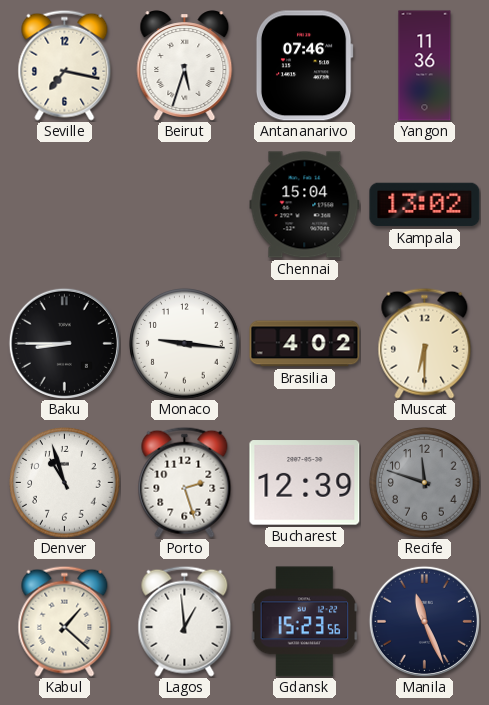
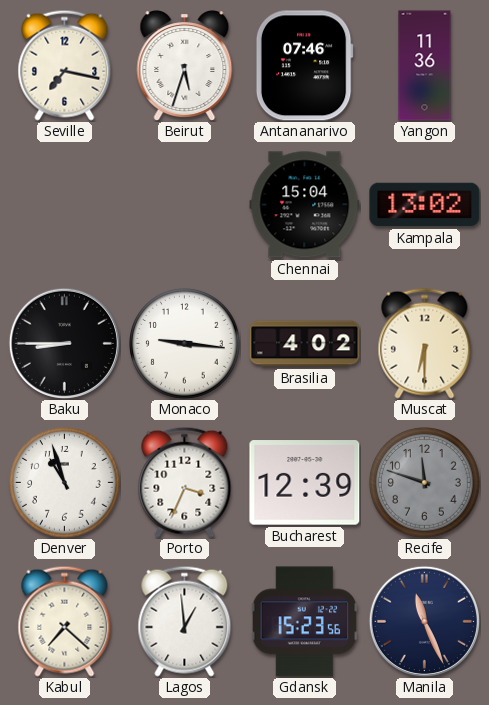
Porto: 2:27 -> 3:34 (185, 482)
Kabul: 1:22 -> 7:22 (65, 621)
